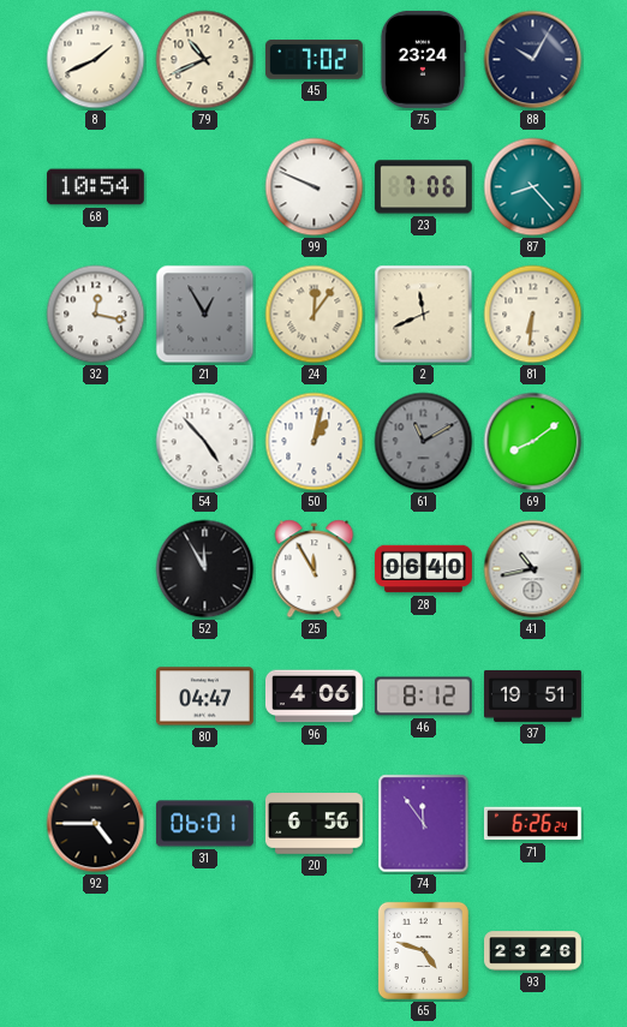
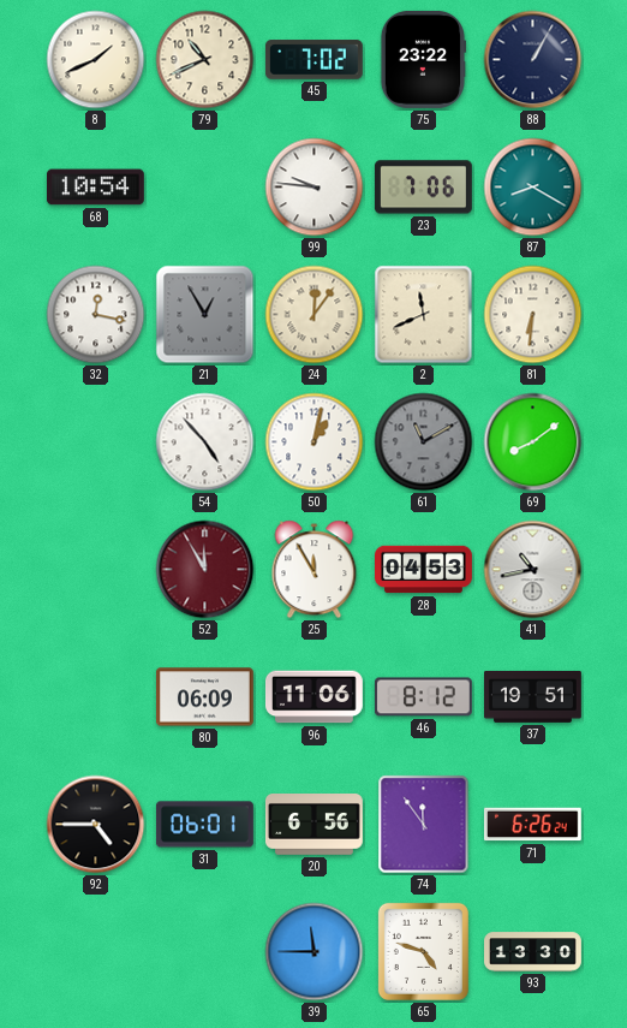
75: 23:24 -> 23:22 (423, 59)
88: 10:05 -> 1:05 (533, 60)
99: 9:49 -> 9:46 (315, 188)
87: 8:23 -> 8:20 (533, 188)
52 dial: black -> burgundy (205, 570)
28: 06:40 -> 04:53 (424, 570)
80: 04:47 -> 06:09 (204, 697)
96: 4:06 -> 11:06 (313, 697)
39: none -> 11:45 (315, 952)
93: 23:26 -> 13:30 (533, 952)
